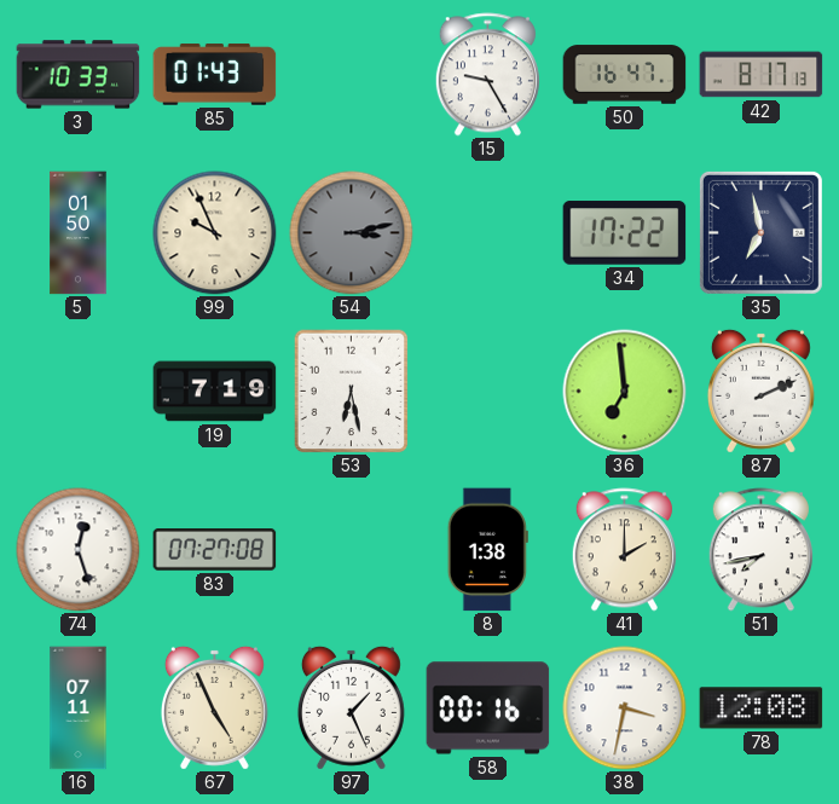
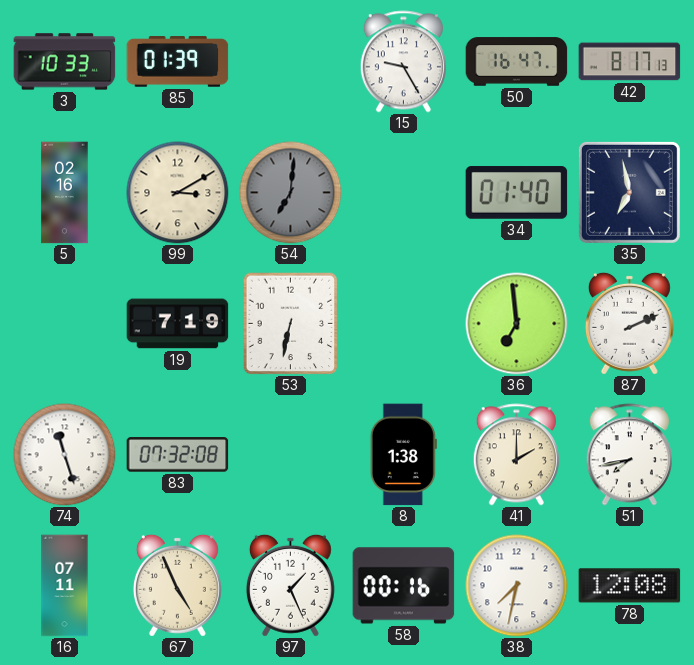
85: 01:43 -> 01:39 (178, 62)
5: 01:50 -> 02:16 (65, 193)
99: 9:56 -> 3:10 (178, 193)
54: 3:13 -> 7:01 (291, 193)
34: 17:22 -> 01:40 (517, 193)
53: 6:28 -> 6:32 (291, 323)
74: 12:27 -> 11:27 (65, 455)
83: 07:27 -> 07:32 (178, 455)
38: 3:32 -> 7:32 (517, 586)
